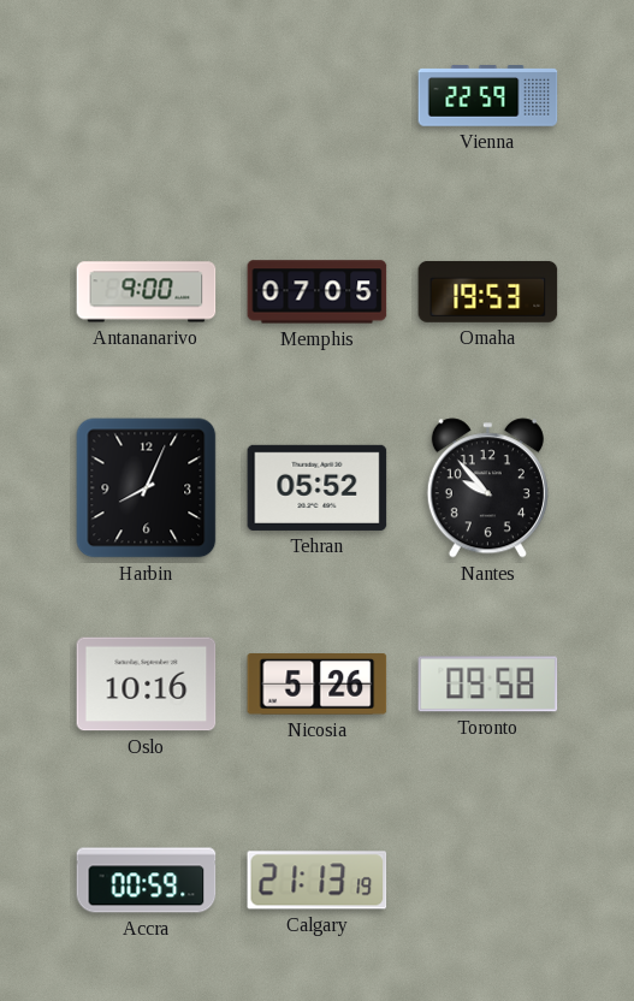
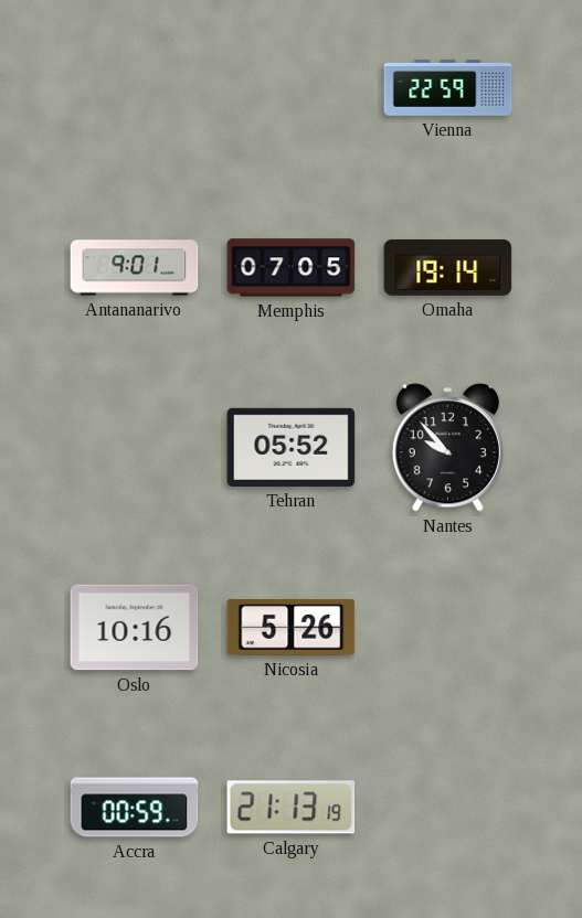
Antananarivo: 9:00 -> 9:01 (135, 268)
Omaha: 19:53 -> 19:14 (448, 267)
Harbin: 8:04 -> none (147, 488)
Toronto: 09:58 -> none (488, 685)
